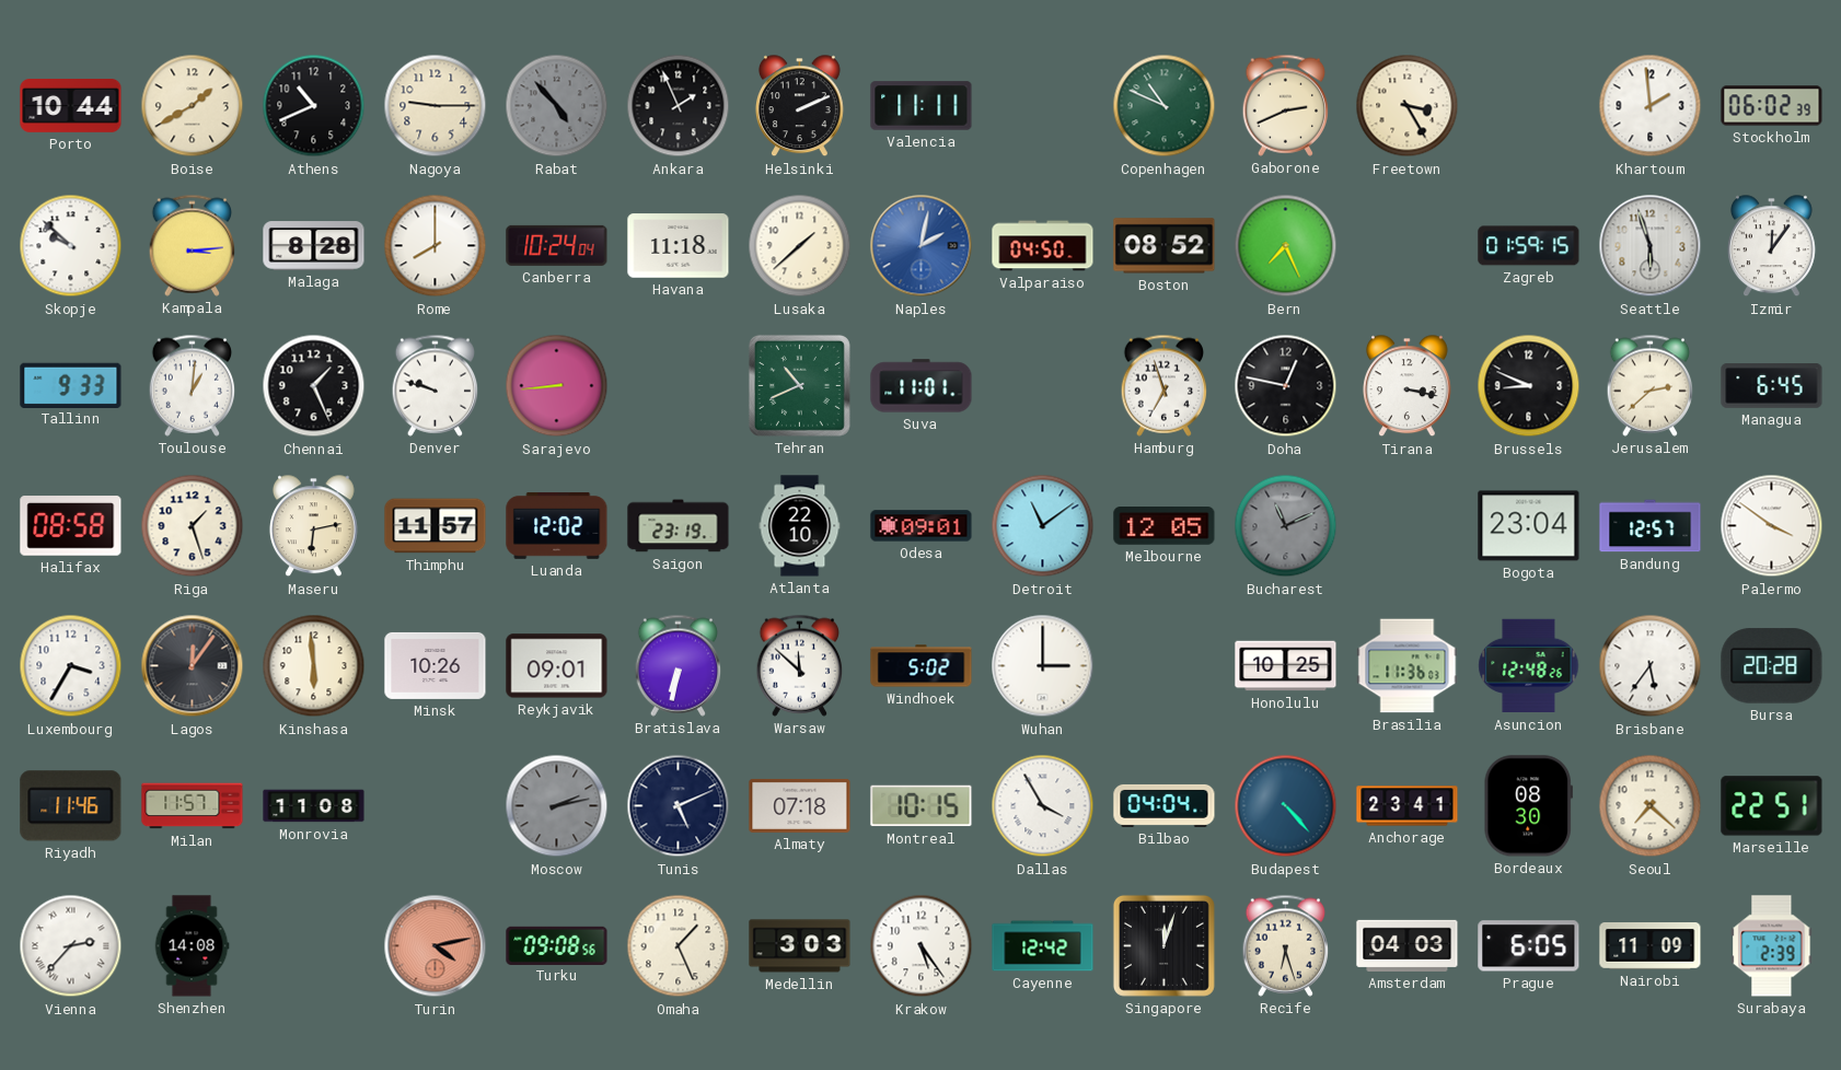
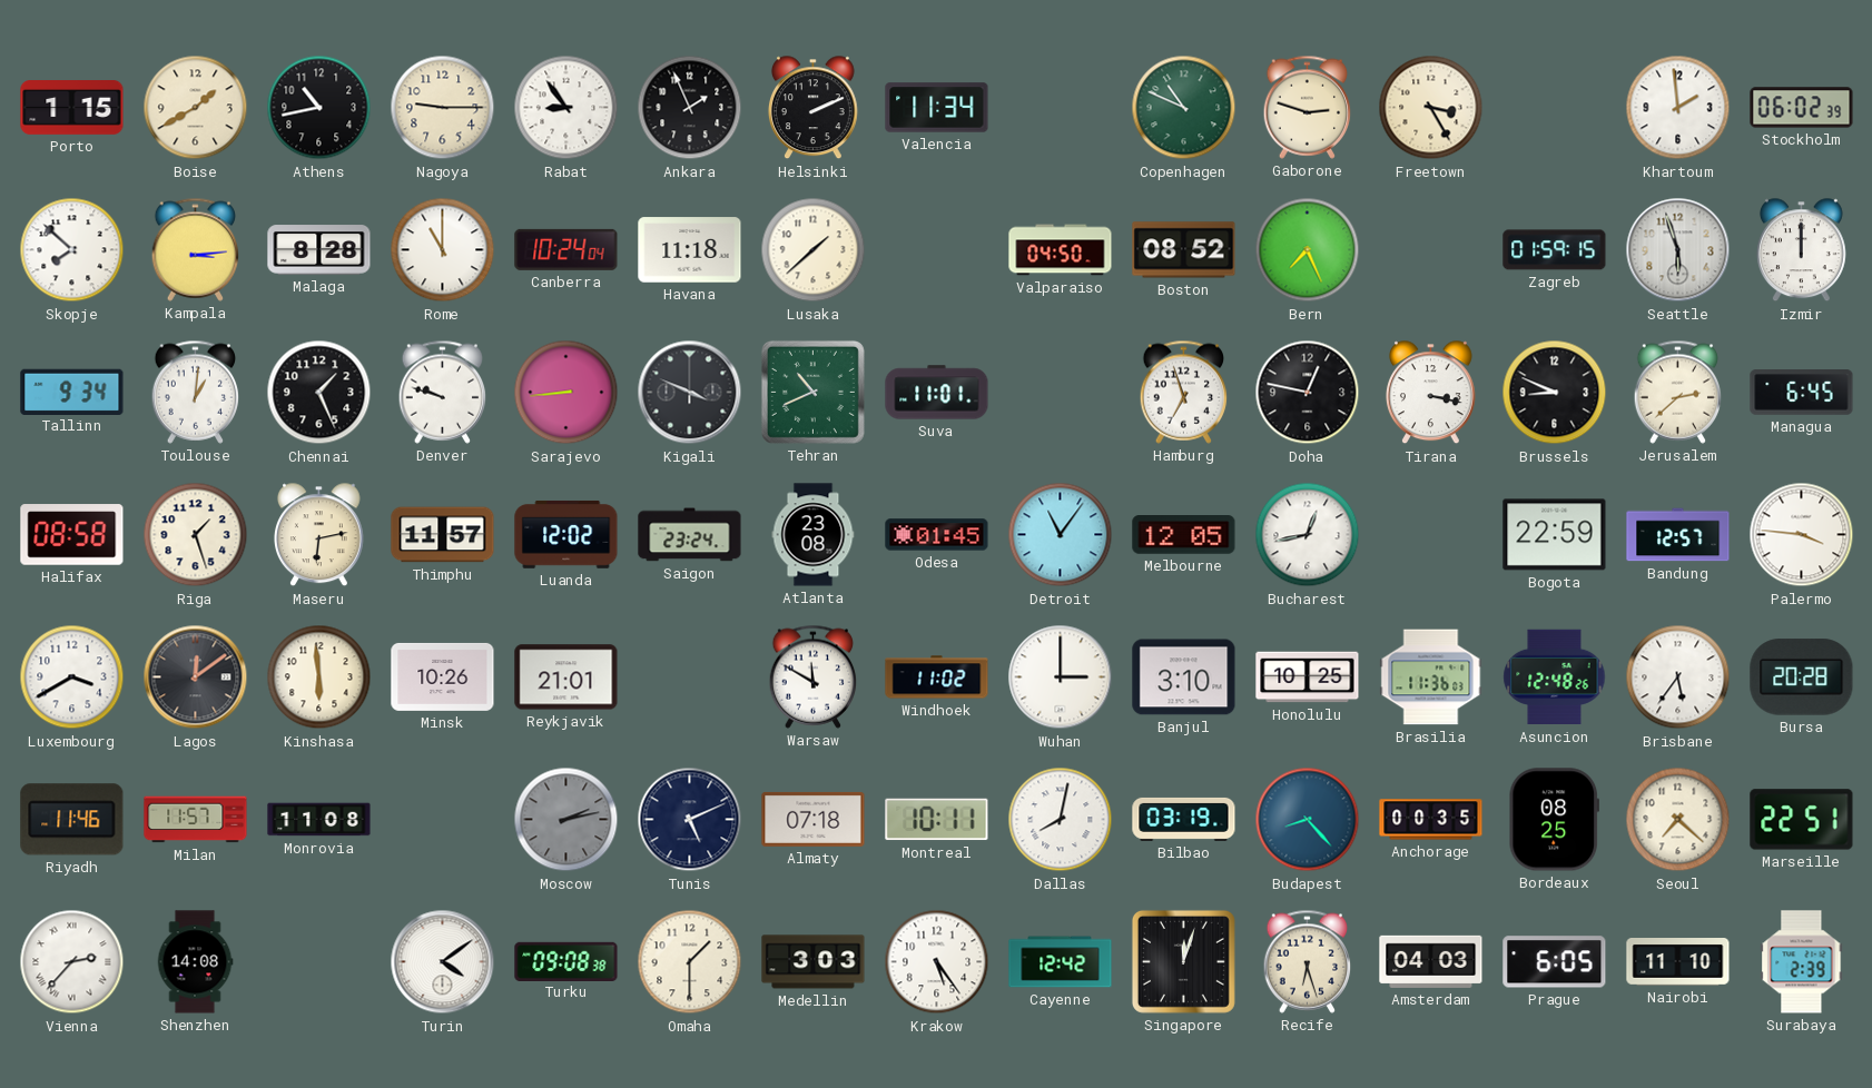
Porto: 10:44 -> 1:15 (72, 108)
Athens: 10:41 -> 10:43 (319, 108)
Rabat: 4:53 -> 8:54 (566, 108)
Rabat dial: grey -> white (566, 108)
Valencia: 11:11 -> 11:34 (937, 108)
Gaborone: 2:41 -> 2:48 (1308, 107)
Skopje: 9:52 -> 7:52 (72, 250)
Rome: 8:00 -> 11:00 (443, 250)
Naples: 2:02 -> none (922, 246)
Izmir: 12:06 -> 12:00 (1801, 250)
Tallinn: 9:33 -> 9:34 (72, 392)
Kigali: none -> 3:49 (690, 393)
Saigon: 23:19 -> 23:24 (690, 535)
Atlanta: 22:10 -> 23:08 (814, 535)
Odesa: 09:01 -> 01:45 (937, 535)
Detroit: 11:09 -> 11:06 (1061, 535)
Bucharest: 11:11 -> 12:43 (1308, 535)
Bucharest dial: grey -> white (1308, 535)
Bogota: 23:04 -> 22:59 (1555, 535)
Palermo: 3:51 -> 3:46 (1802, 535)
Luxembourg: 3:35 -> 3:40 (72, 677)
Lagos: 12:06 -> 12:09 (196, 677)
Reykjavik: 09:01 -> 21:01 (566, 677)
Bratislava: 6:32 -> none (679, 665)
Warsaw: 11:52 -> 11:50 (814, 676)
Windhoek: 5:02 -> 11:02 (937, 677)
Banjul: none -> 3:10 (1184, 677)
Montreal: 10:15 -> 10:11 (937, 820)
Dallas: 3:55 -> 8:02 (1061, 820)
Bilbao: 04:04 -> 03:19 (1184, 819)
Budapest: 4:23 -> 8:23 (1308, 820)
Anchorage: 23:41 -> 00:35 (1431, 820)
Bordeaux: 08:30 -> 08:25 (1554, 820)
Turin: 4:13 -> 4:09 (443, 962)
Turin dial: salmon -> white (443, 962)
Turku: 09:08:56 -> 09:08:38 (566, 961)
Omaha: 1:26 -> 1:30 (690, 962)
Nairobi: 11:09 -> 11:10 (1678, 962)
